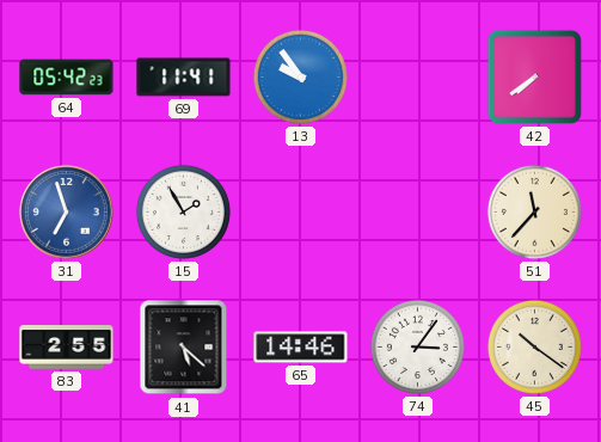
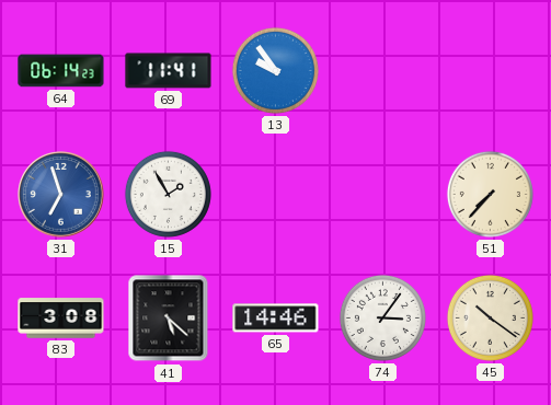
64: 05:42 -> 06:14 (61, 71)
42: 7:39 -> none (534, 76)
51: 11:37 -> 7:37 (490, 194)
83: 2:55 -> 3:08 (61, 319)
